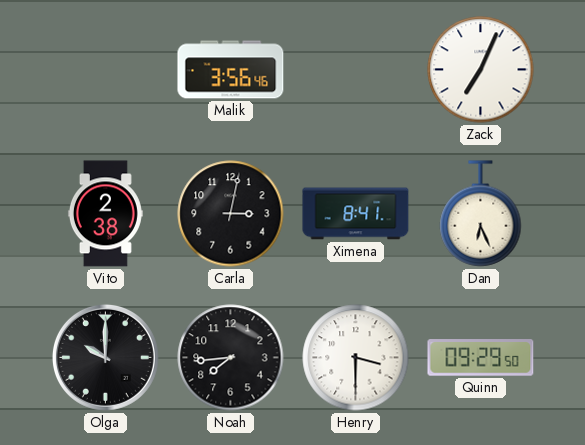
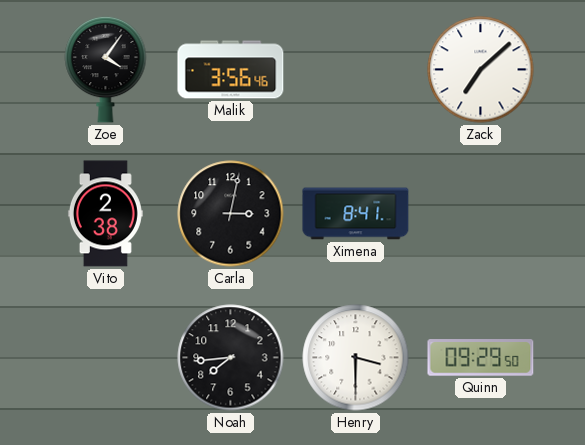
Zoe: none -> 4:06 (106, 69)
Zack: 7:04 -> 7:08 (481, 70)
Dan: 6:26 -> none (481, 214)
Olga: 10:00 -> none (105, 357)
